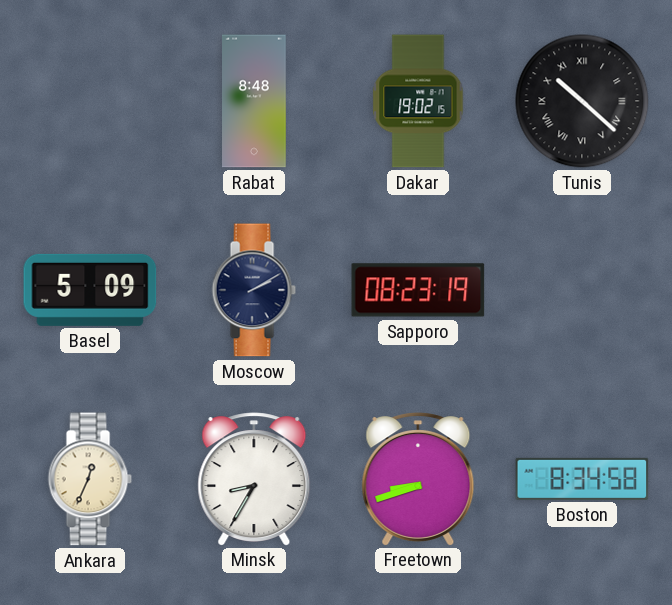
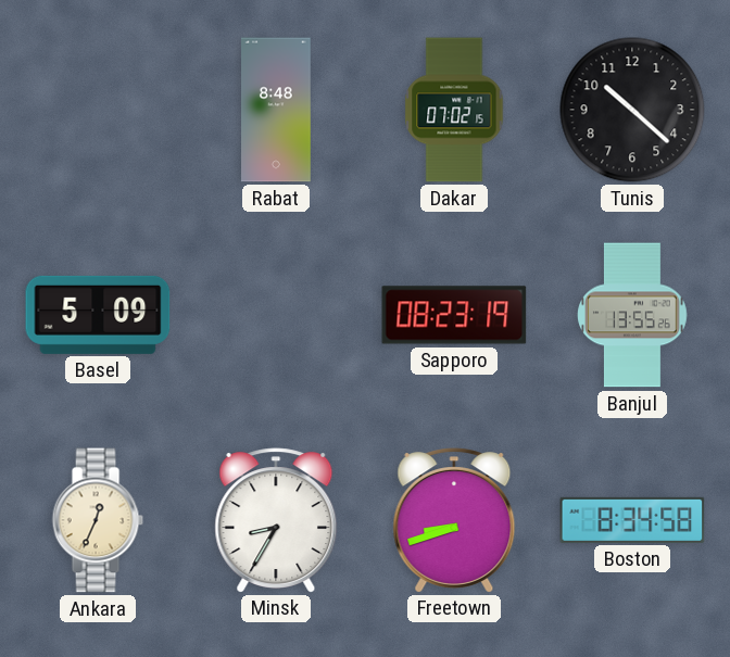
Dakar: 19:02 -> 07:02 (454, 110)
Tunis numerals: Roman -> Arabic (632, 110)
Moscow: 2:10 -> none (254, 290)
Banjul: none -> 13:55 (632, 315)
